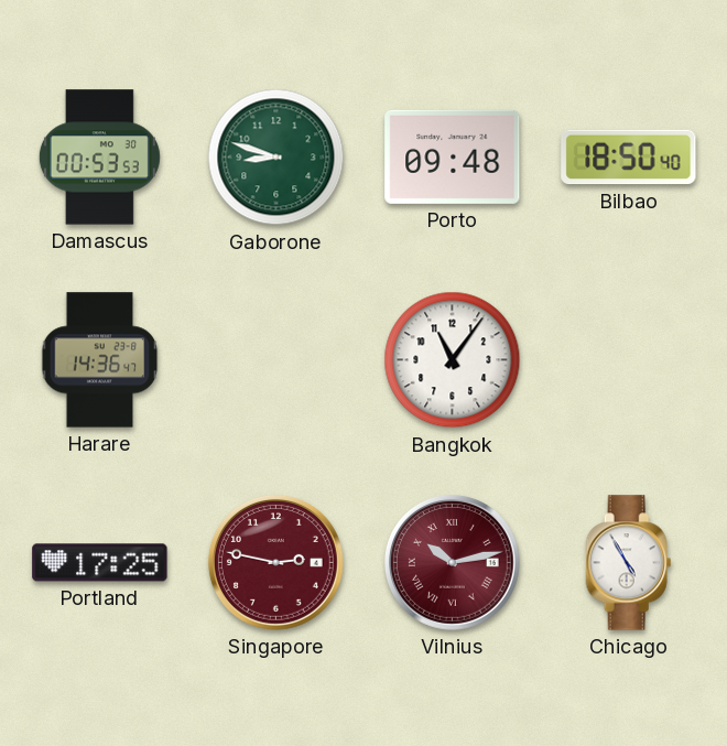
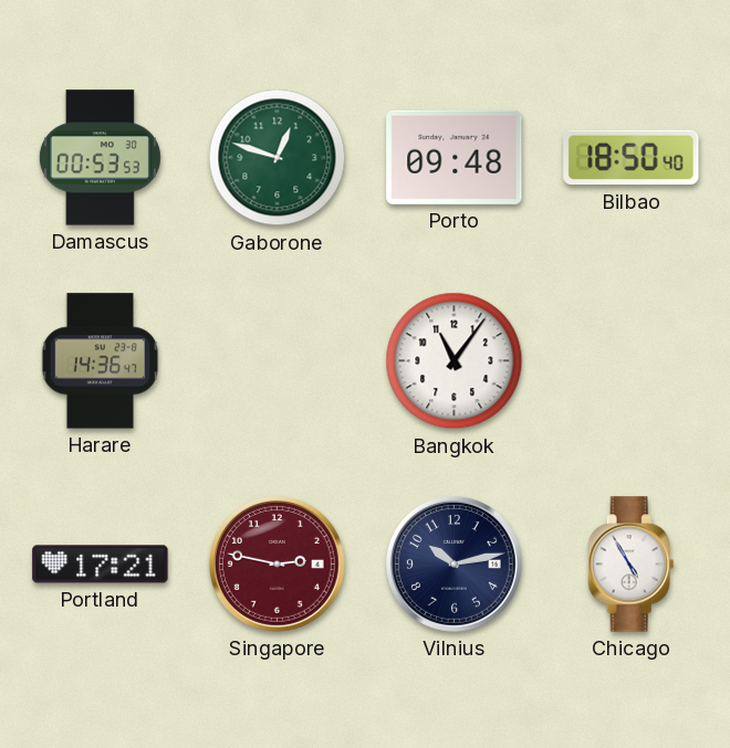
Gaborone: 8:48 -> 12:48 (278, 158)
Portland: 17:25 -> 17:21 (101, 565)
Vilnius dial: burgundy -> navy (453, 563)
Vilnius numerals: Roman -> Arabic (453, 563)
